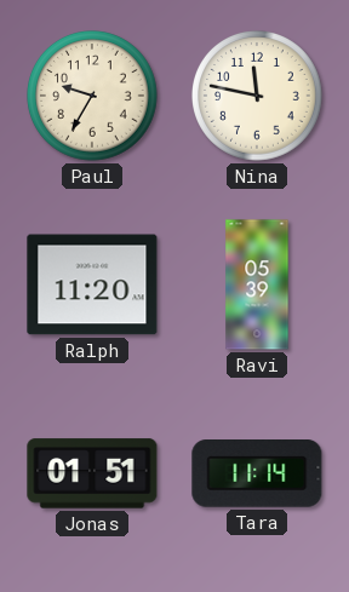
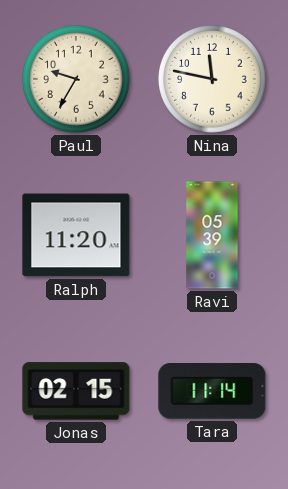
Jonas: 01:51 -> 02:15 (76, 391)
